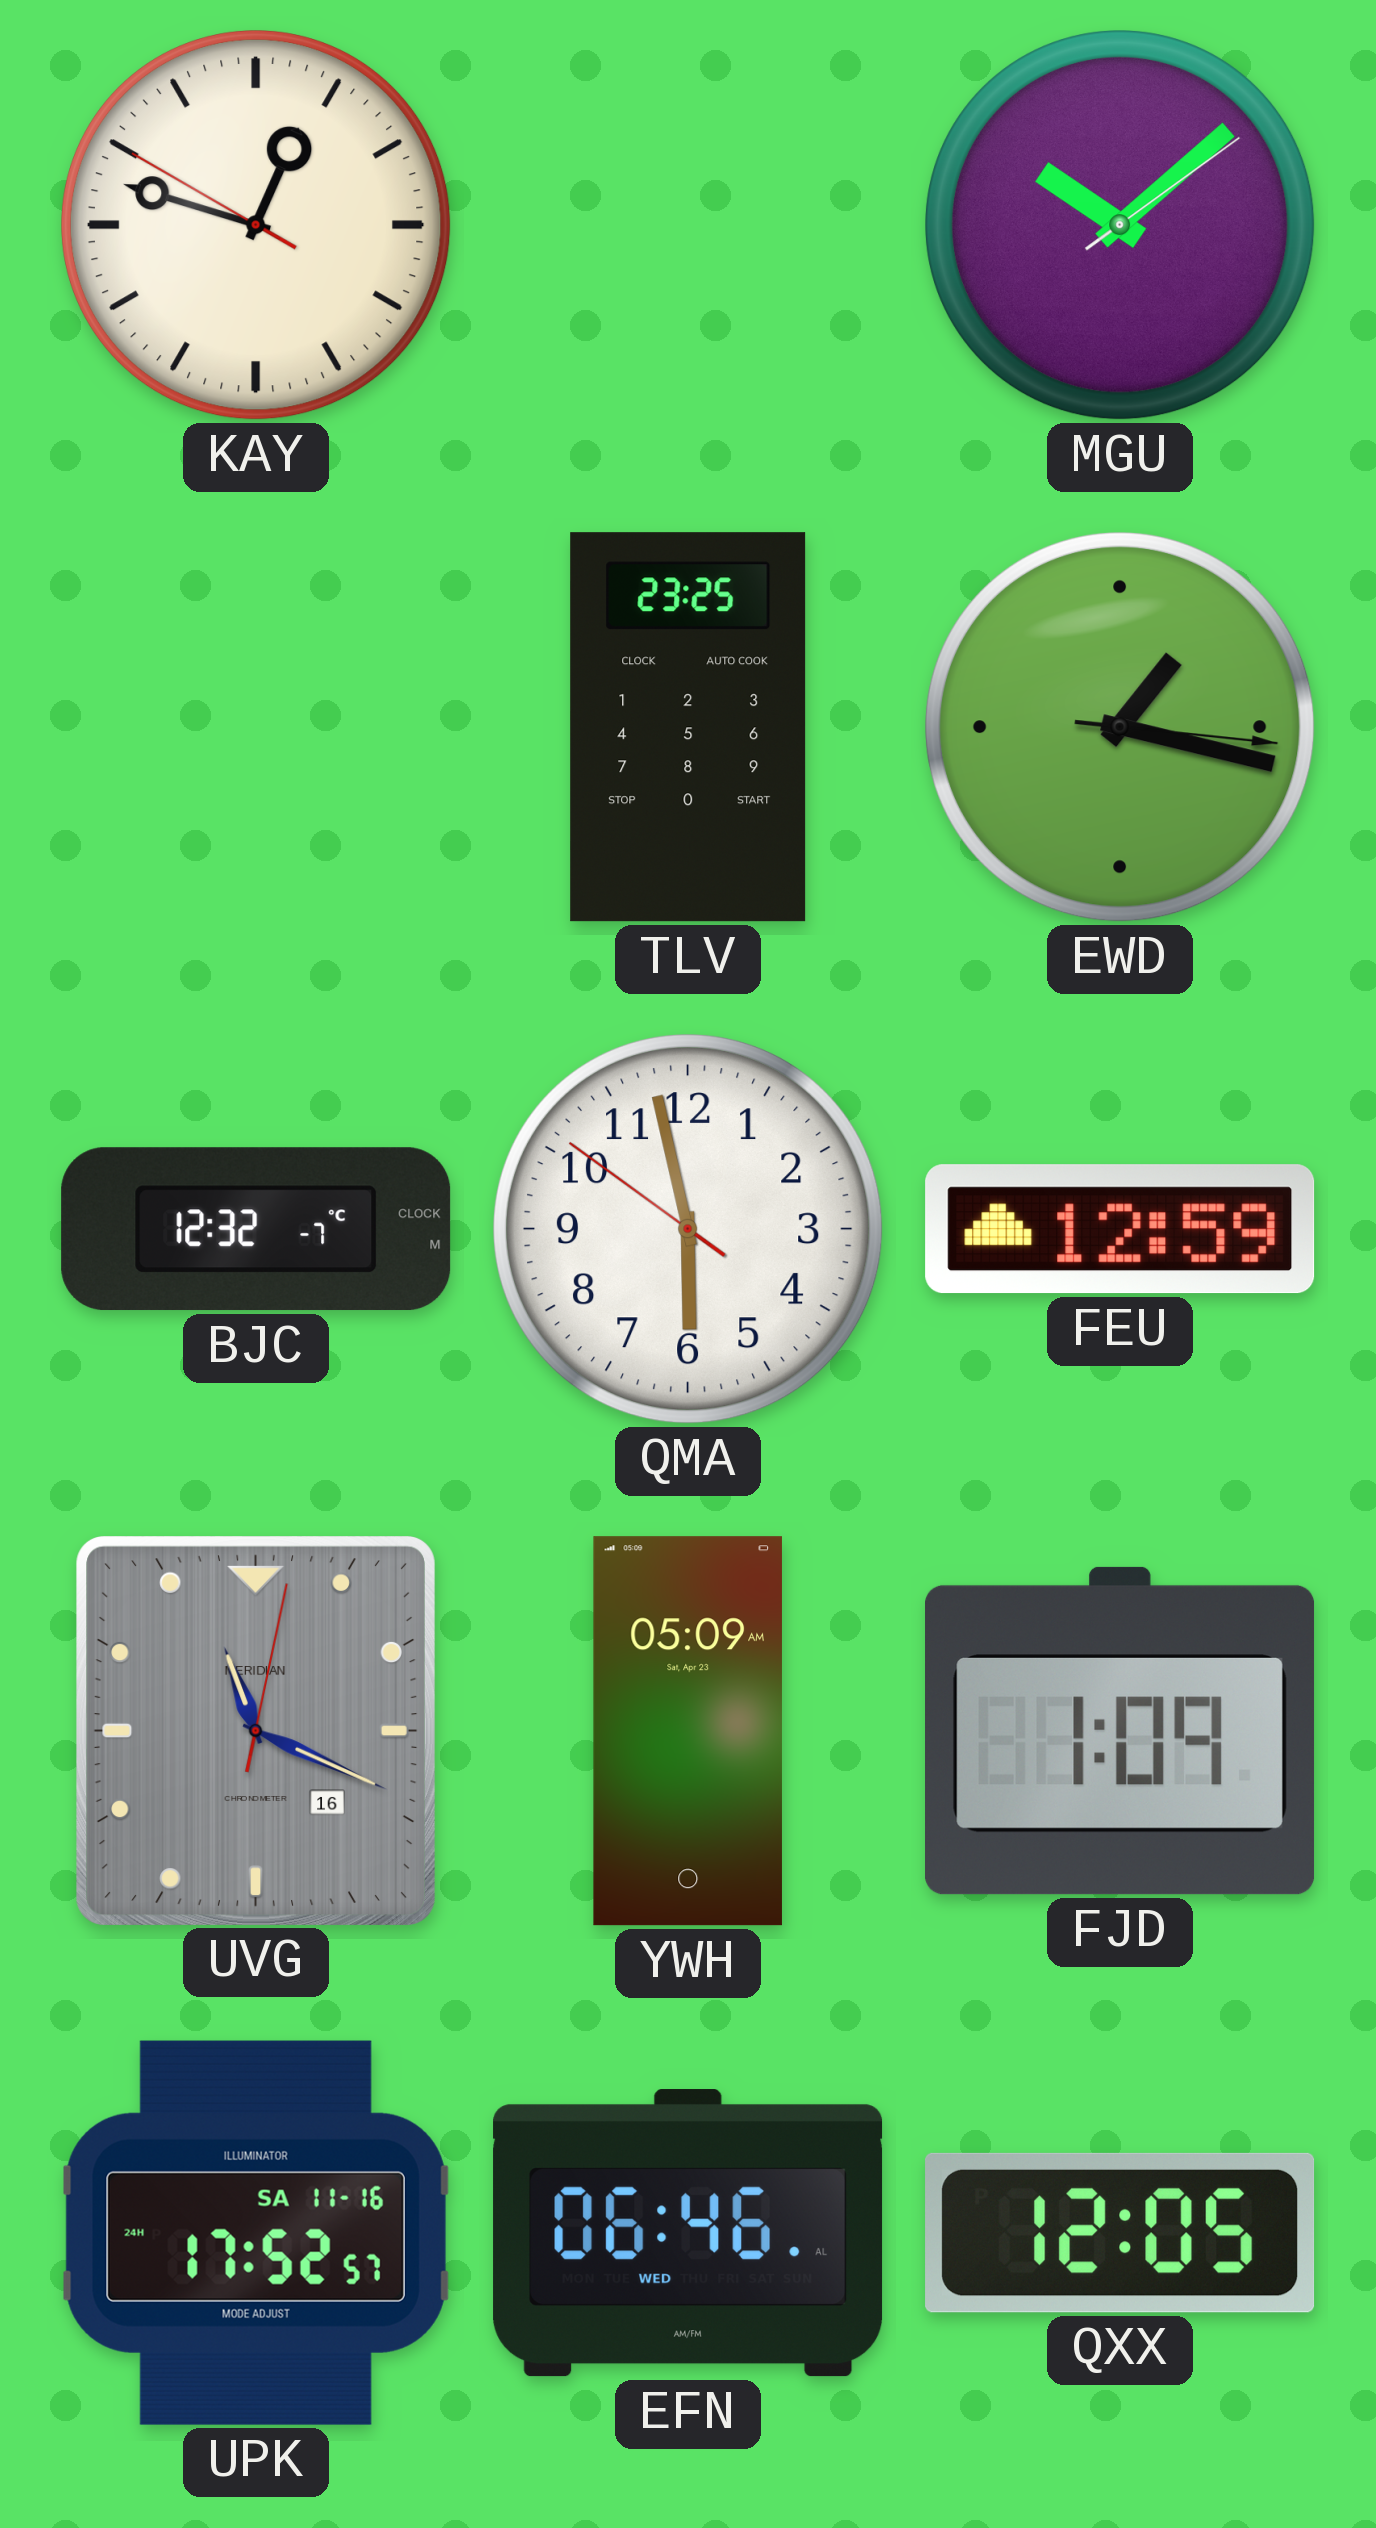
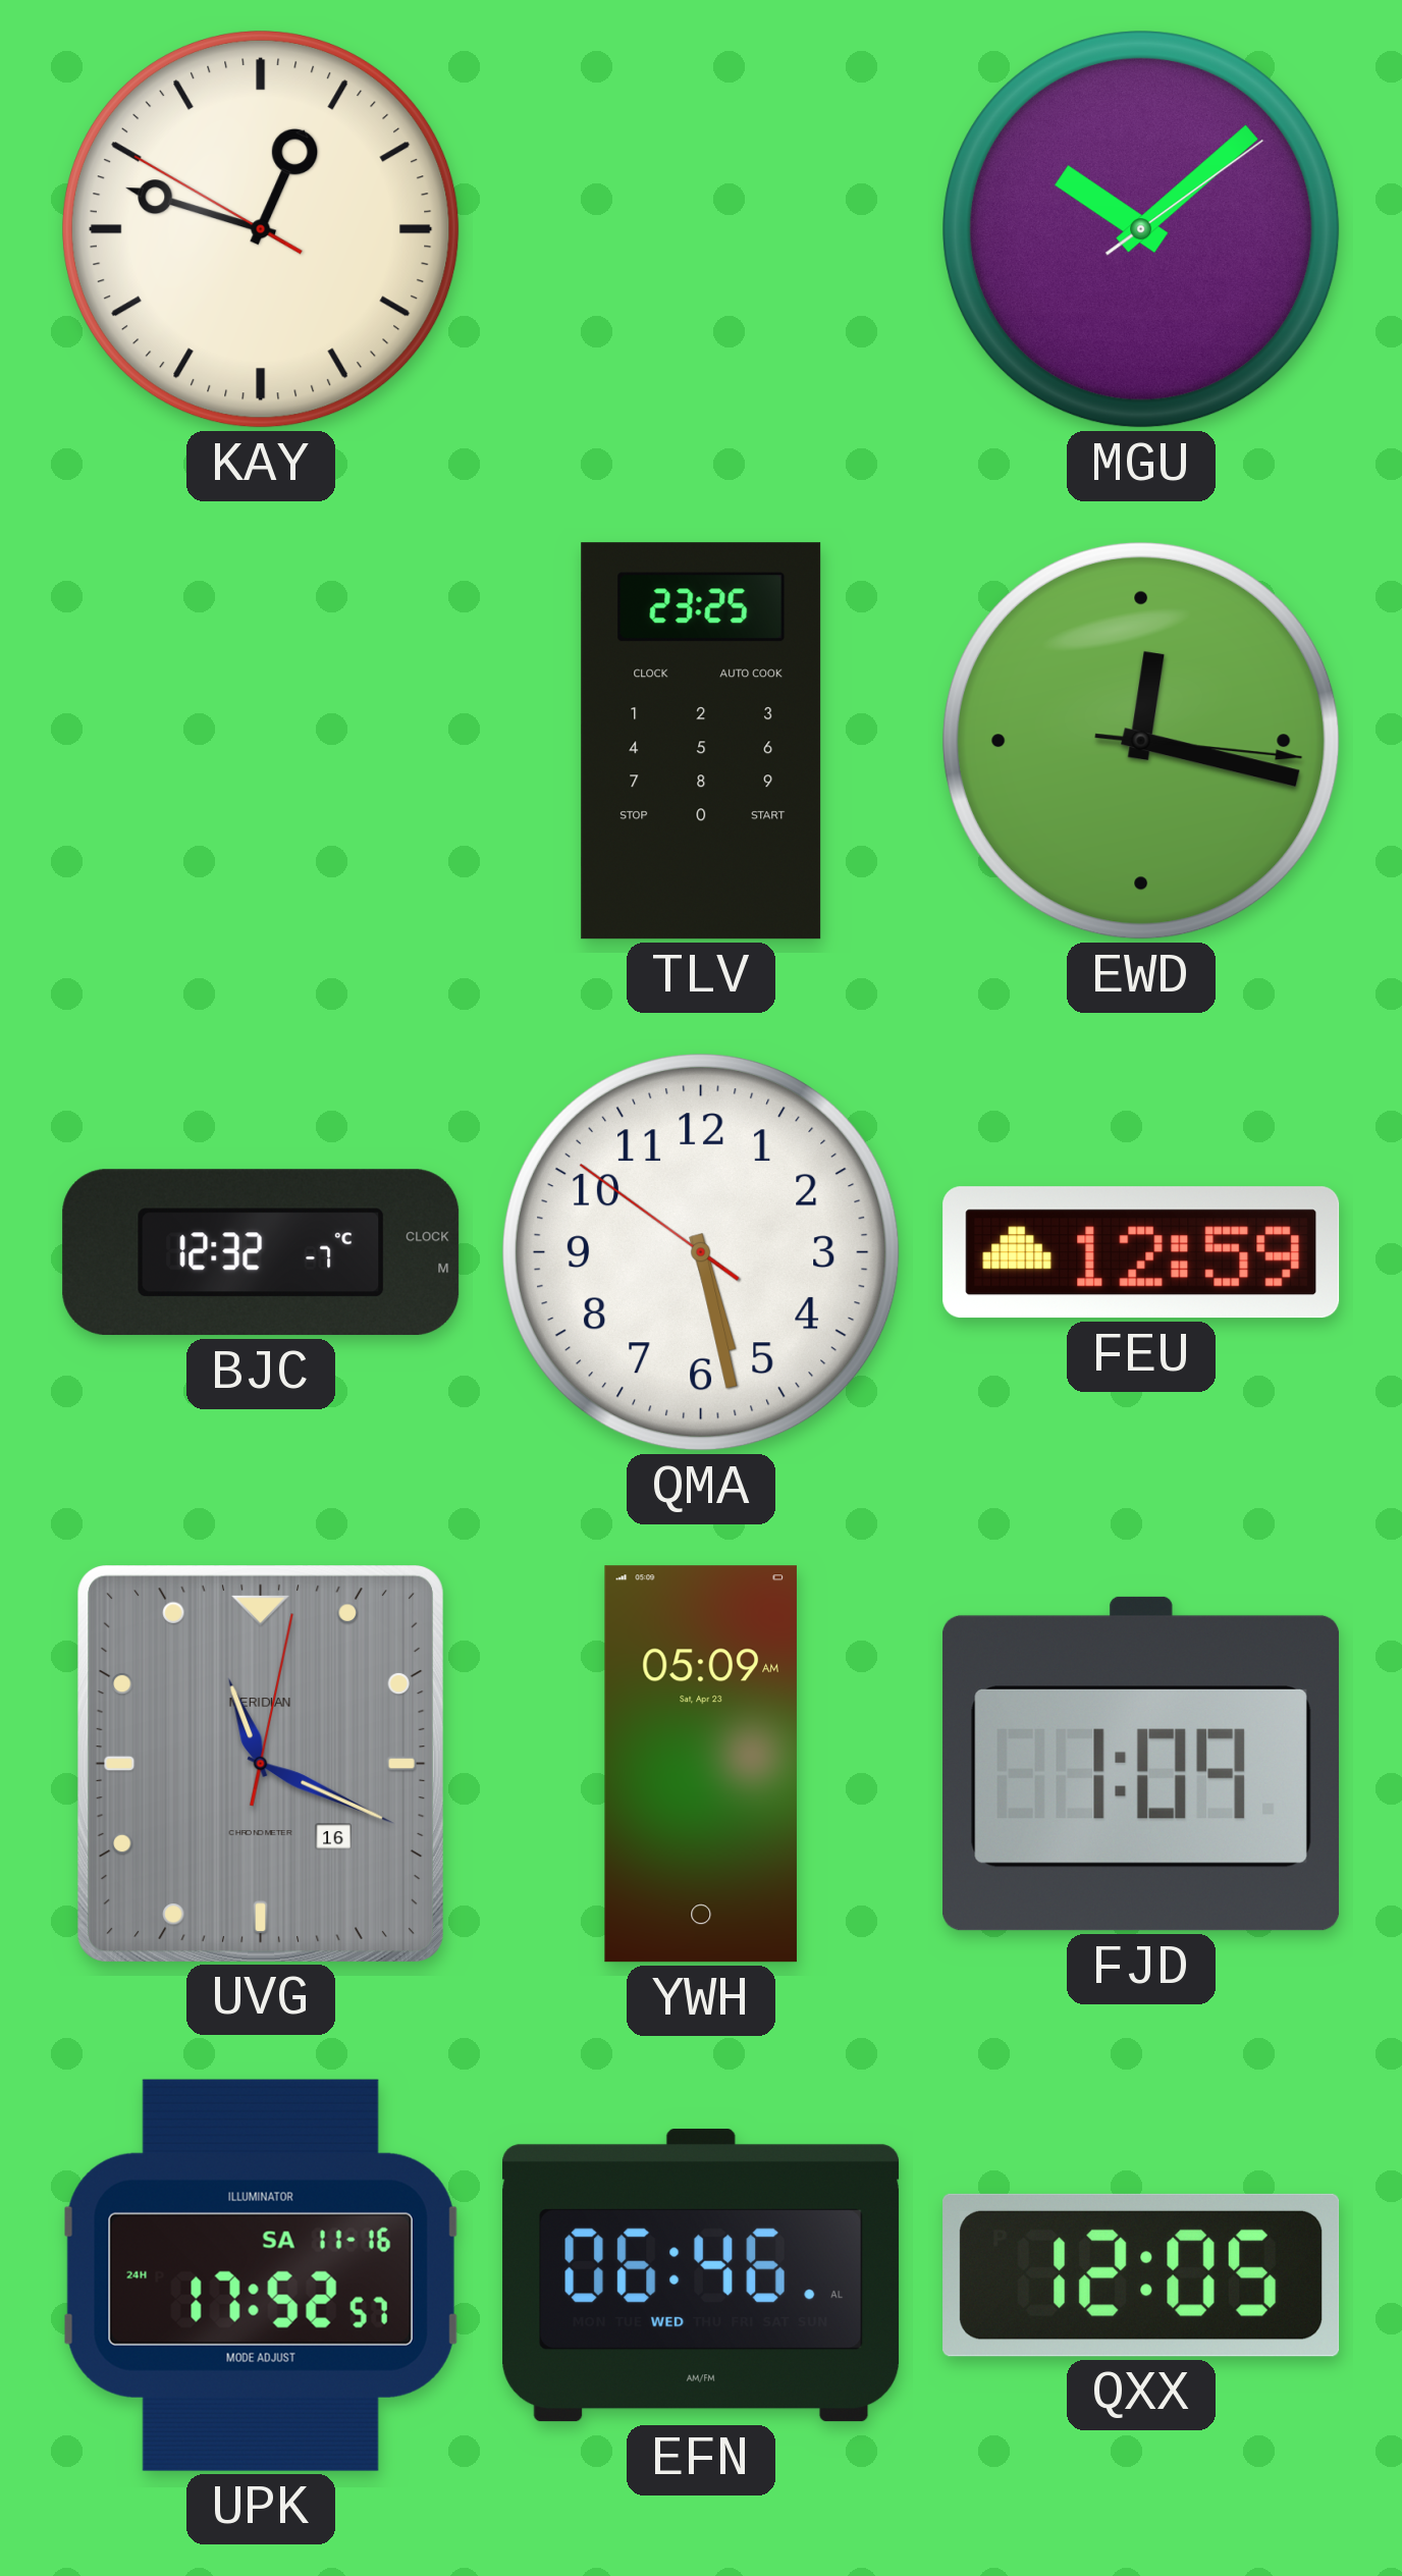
EWD: 1:17 -> 12:17 (1142, 742)
QMA: 5:57 -> 5:27 (702, 1253)
